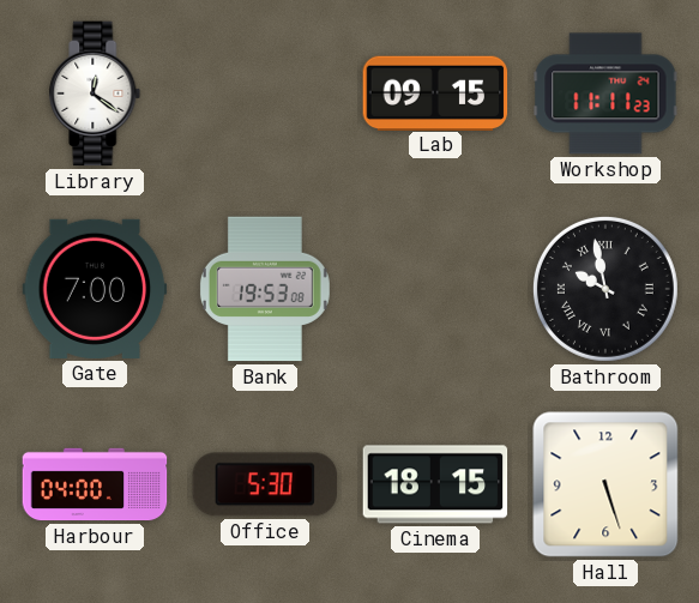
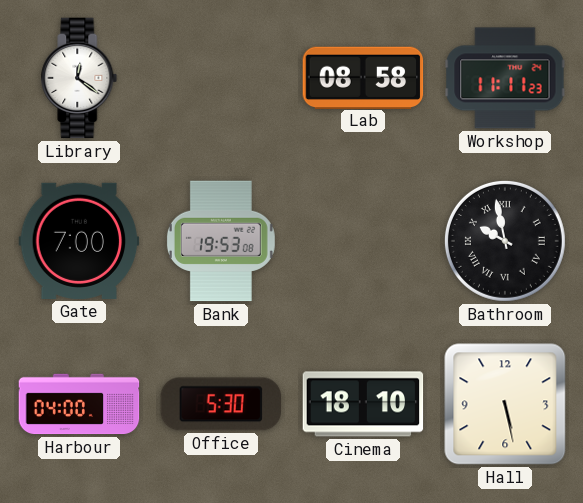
Lab: 09:15 -> 08:58 (363, 77)
Cinema: 18:15 -> 18:10 (363, 404)
Hall: 5:27 -> 5:28 (505, 404)
